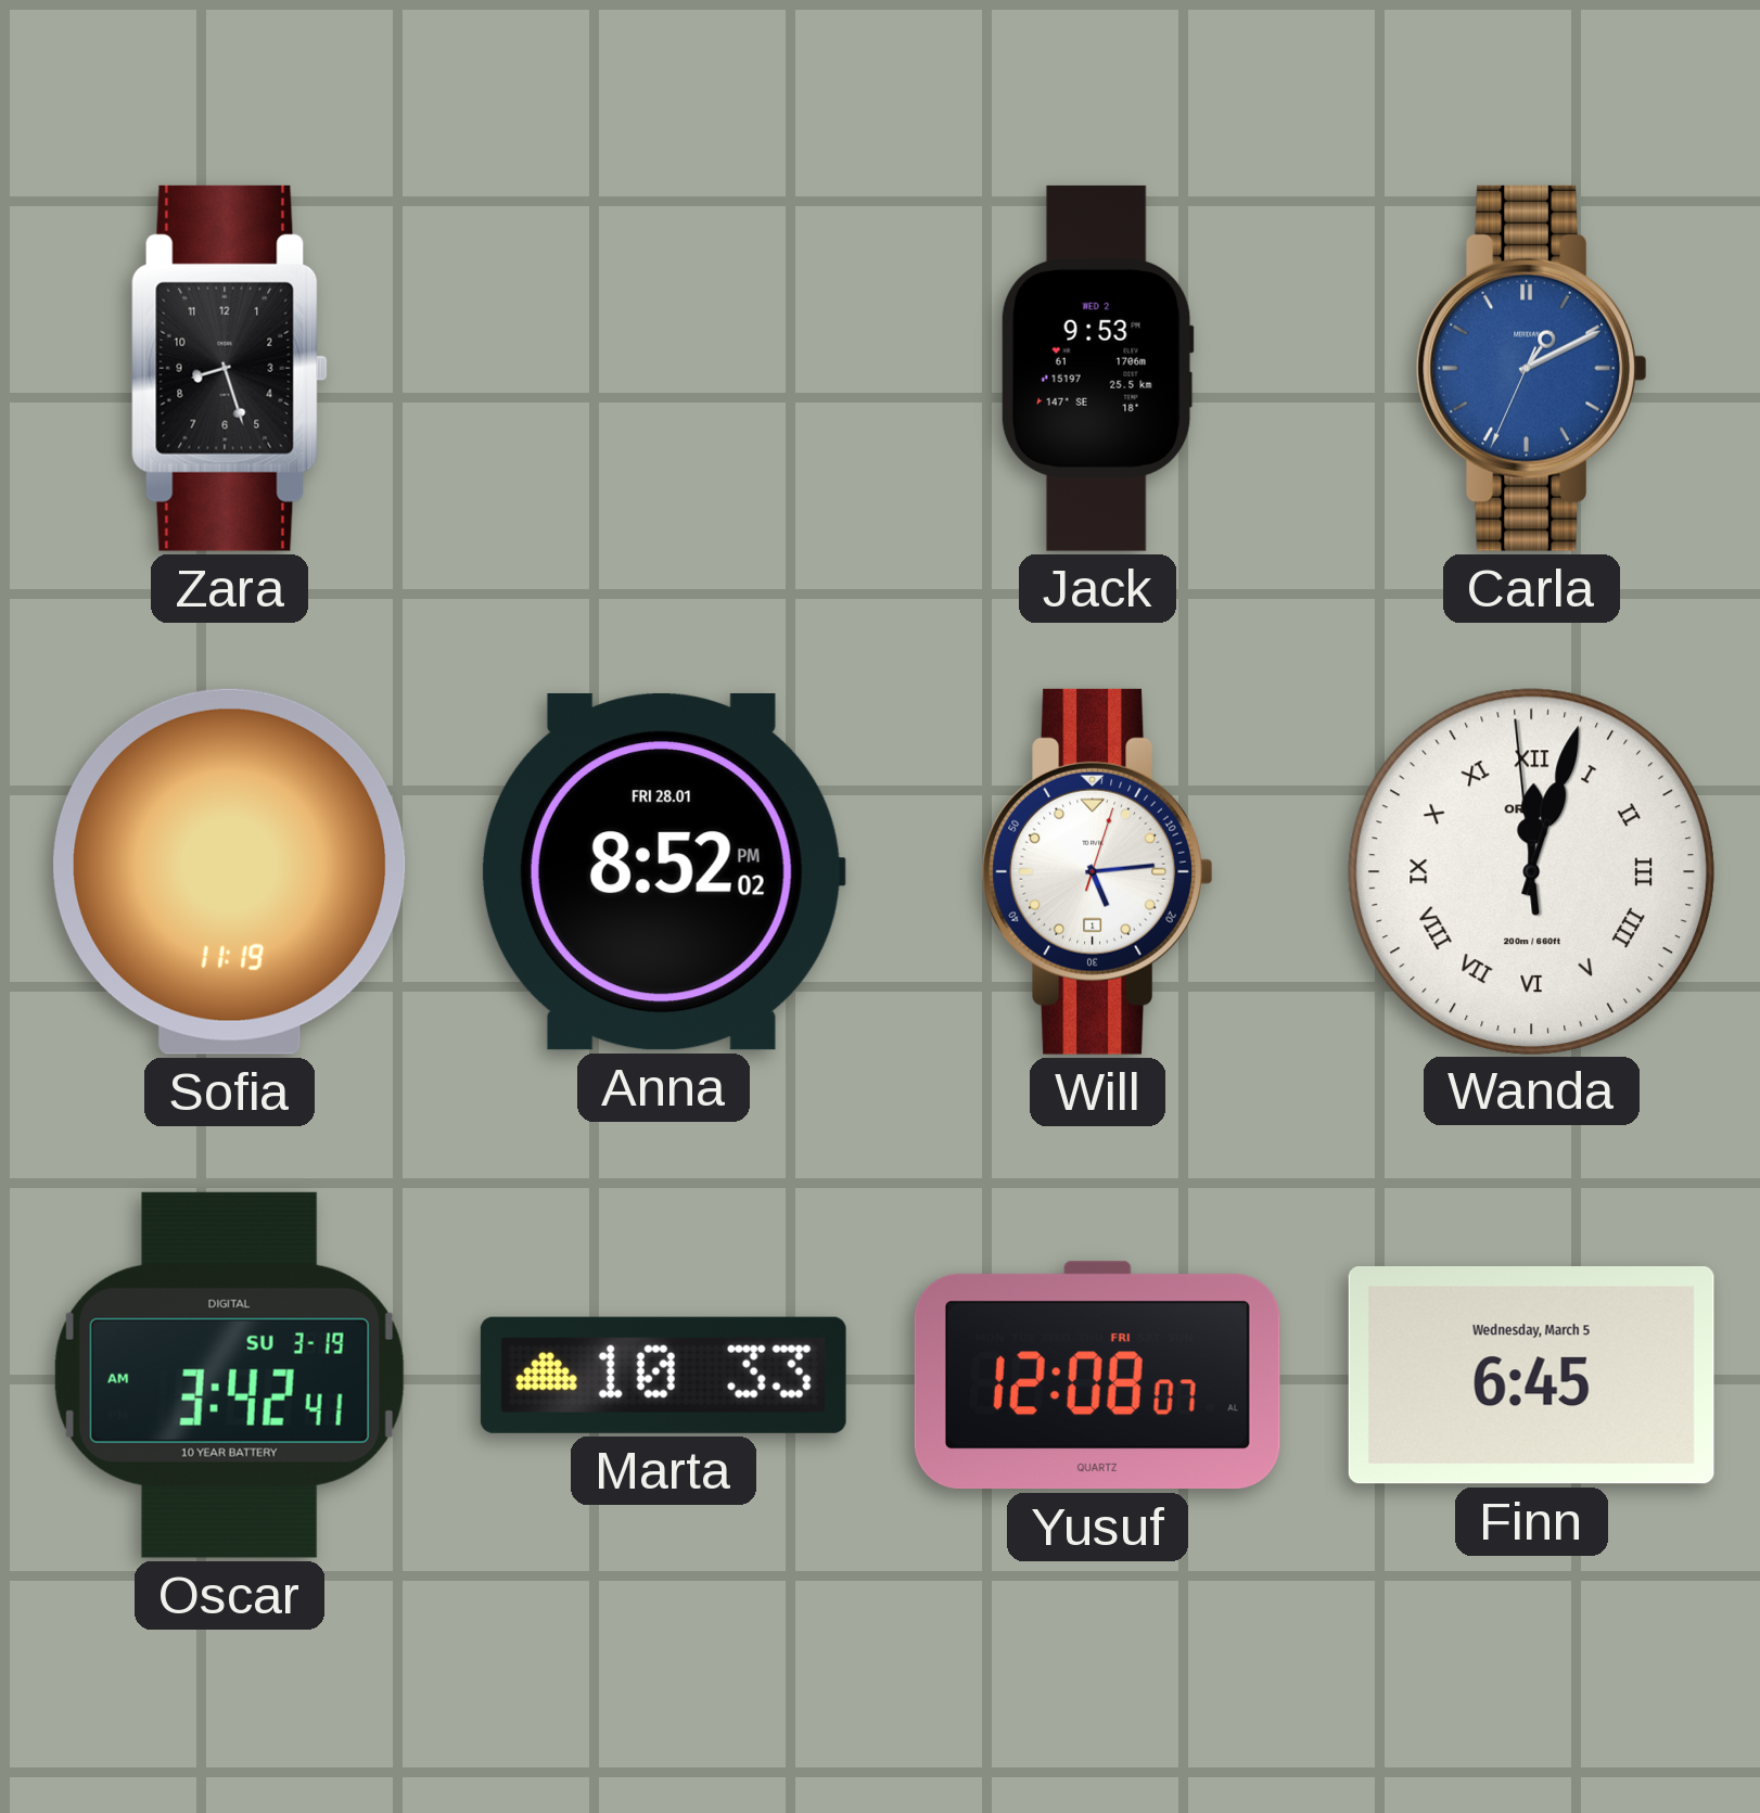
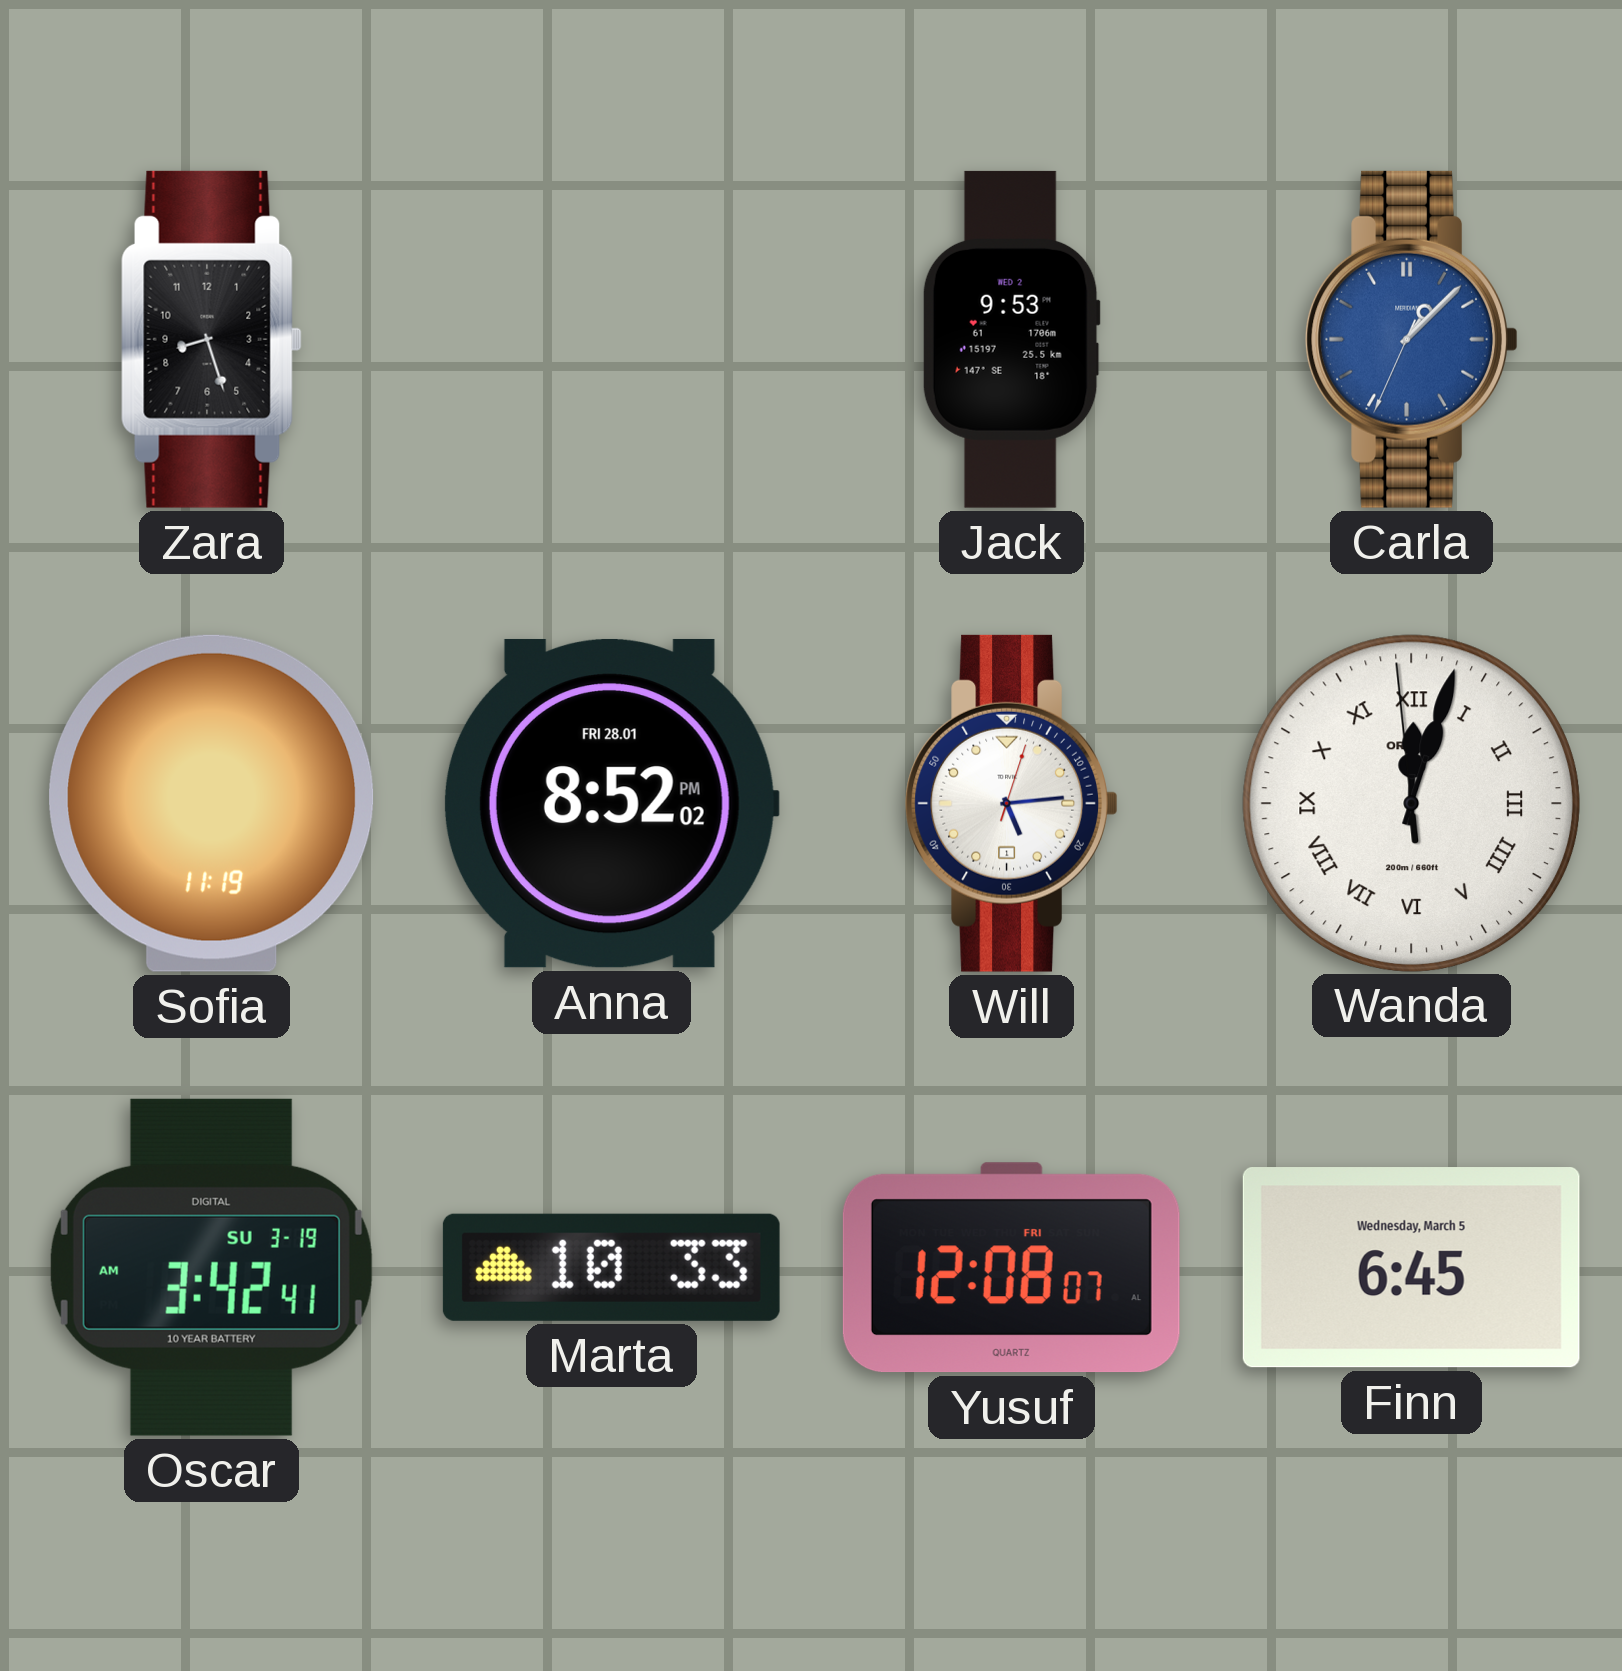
Carla: 1:10 -> 1:07 (1412, 339)
